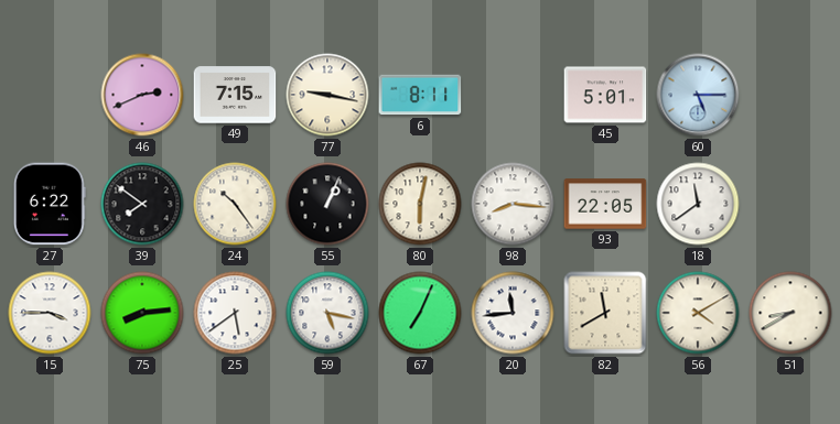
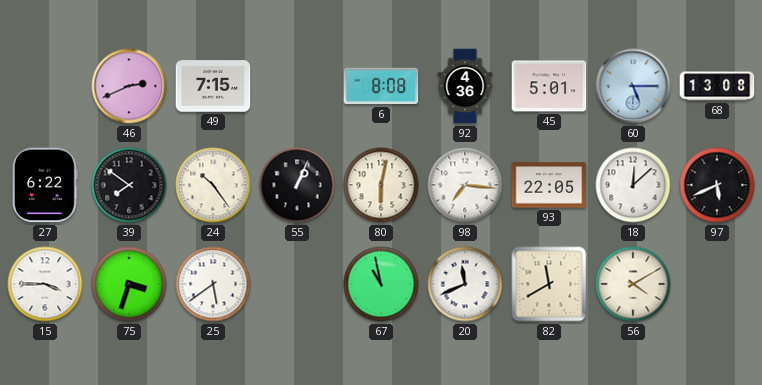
77: 9:17 -> none (327, 95)
6: 8:11 -> 8:08 (381, 86)
92: none -> 4:36 (465, 86)
68: none -> 13:08 (717, 86)
98: 8:16 -> 7:16 (465, 185)
18: 11:39 -> 12:08 (633, 185)
97: none -> 5:41 (717, 185)
75: 8:14 -> 3:33 (129, 284)
59: 5:17 -> none (327, 313)
67: 7:04 -> 10:58 (381, 284)
20: 11:44 -> 11:41 (465, 284)
51: 8:40 -> none (790, 313)
